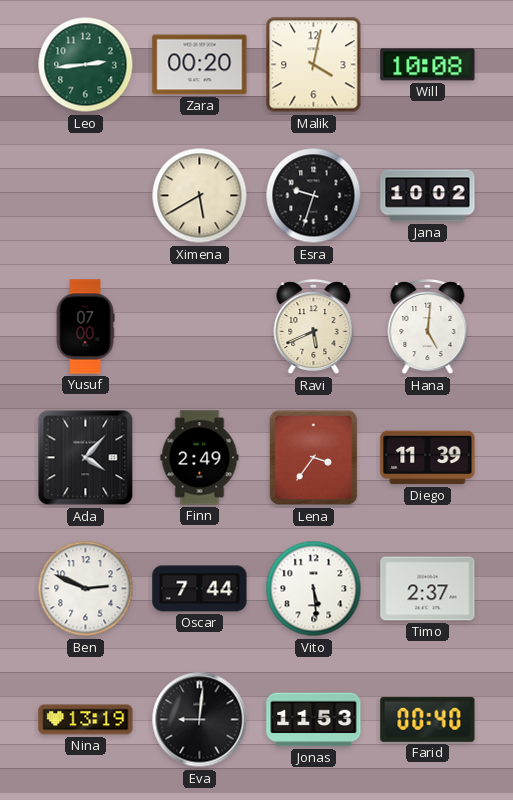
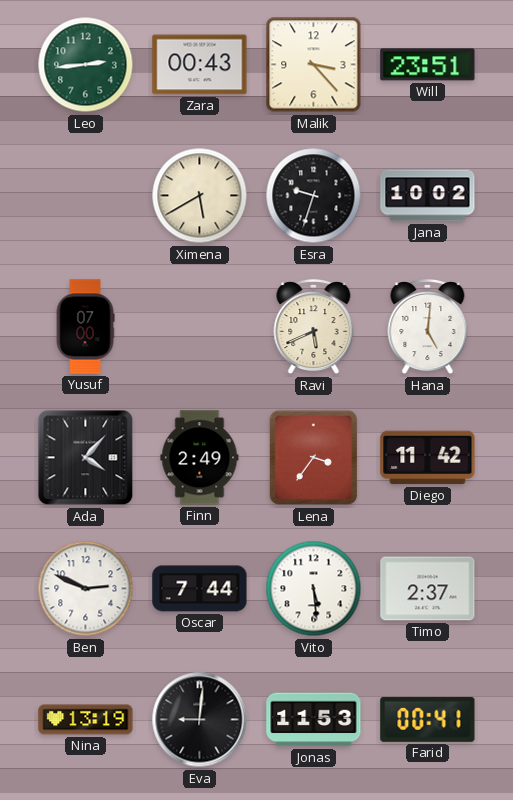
Zara: 00:20 -> 00:43 (200, 65)
Malik: 4:02 -> 3:23 (314, 65)
Will: 10:08 -> 23:51 (428, 65)
Diego: 11:39 -> 11:42 (428, 458)
Farid: 00:40 -> 00:41 (428, 719)
